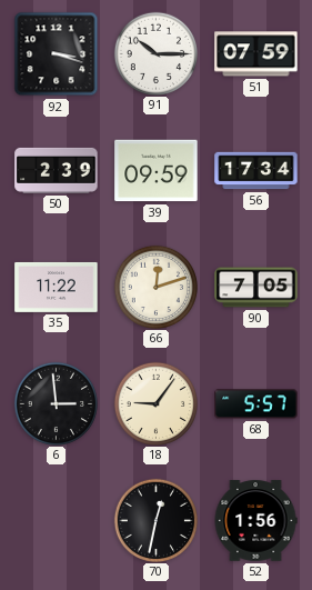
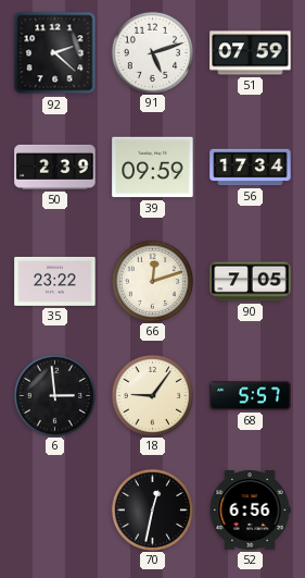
92: 3:18 -> 2:22 (55, 53)
91: 10:15 -> 5:12 (152, 52)
35: 11:22 -> 23:22 (55, 281)
52: 1:56 -> 6:56 (250, 511)
